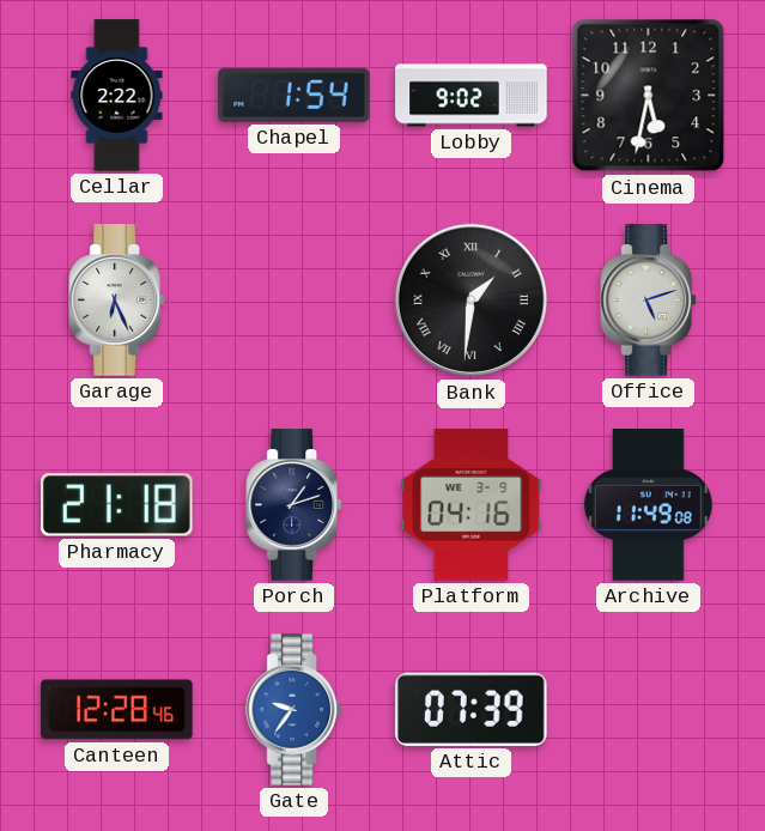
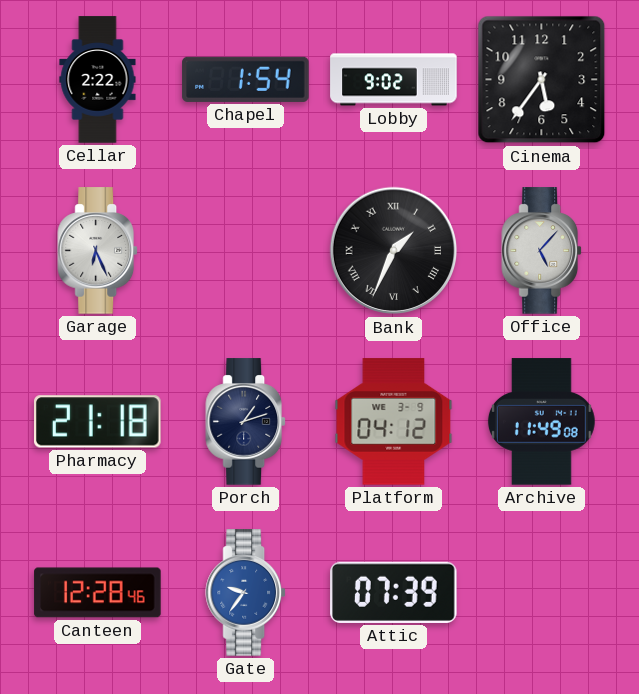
Cinema: 5:32 -> 5:36 (542, 80)
Bank: 1:31 -> 1:34 (394, 251)
Office: 5:12 -> 5:07 (541, 251)
Platform: 04:16 -> 04:12 (394, 422)
